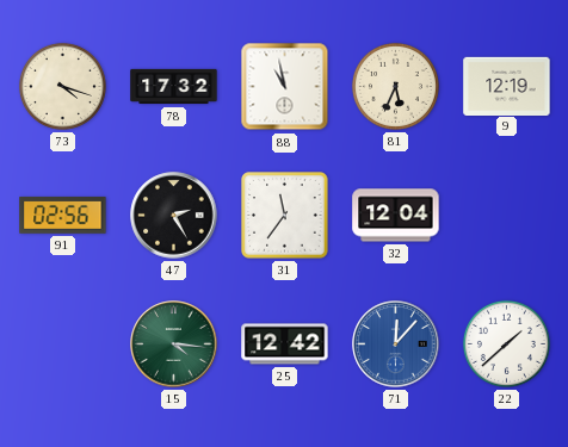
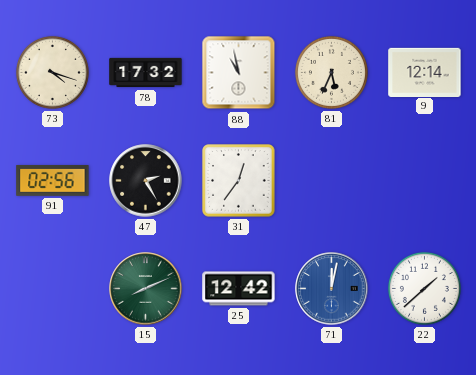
9: 12:19 -> 12:14 (425, 72)
31: 11:36 -> 12:36 (239, 181)
32: 12:04 -> none (396, 216)
15: 4:16 -> 8:11 (146, 289)
71: 12:07 -> 12:02 (332, 289)
